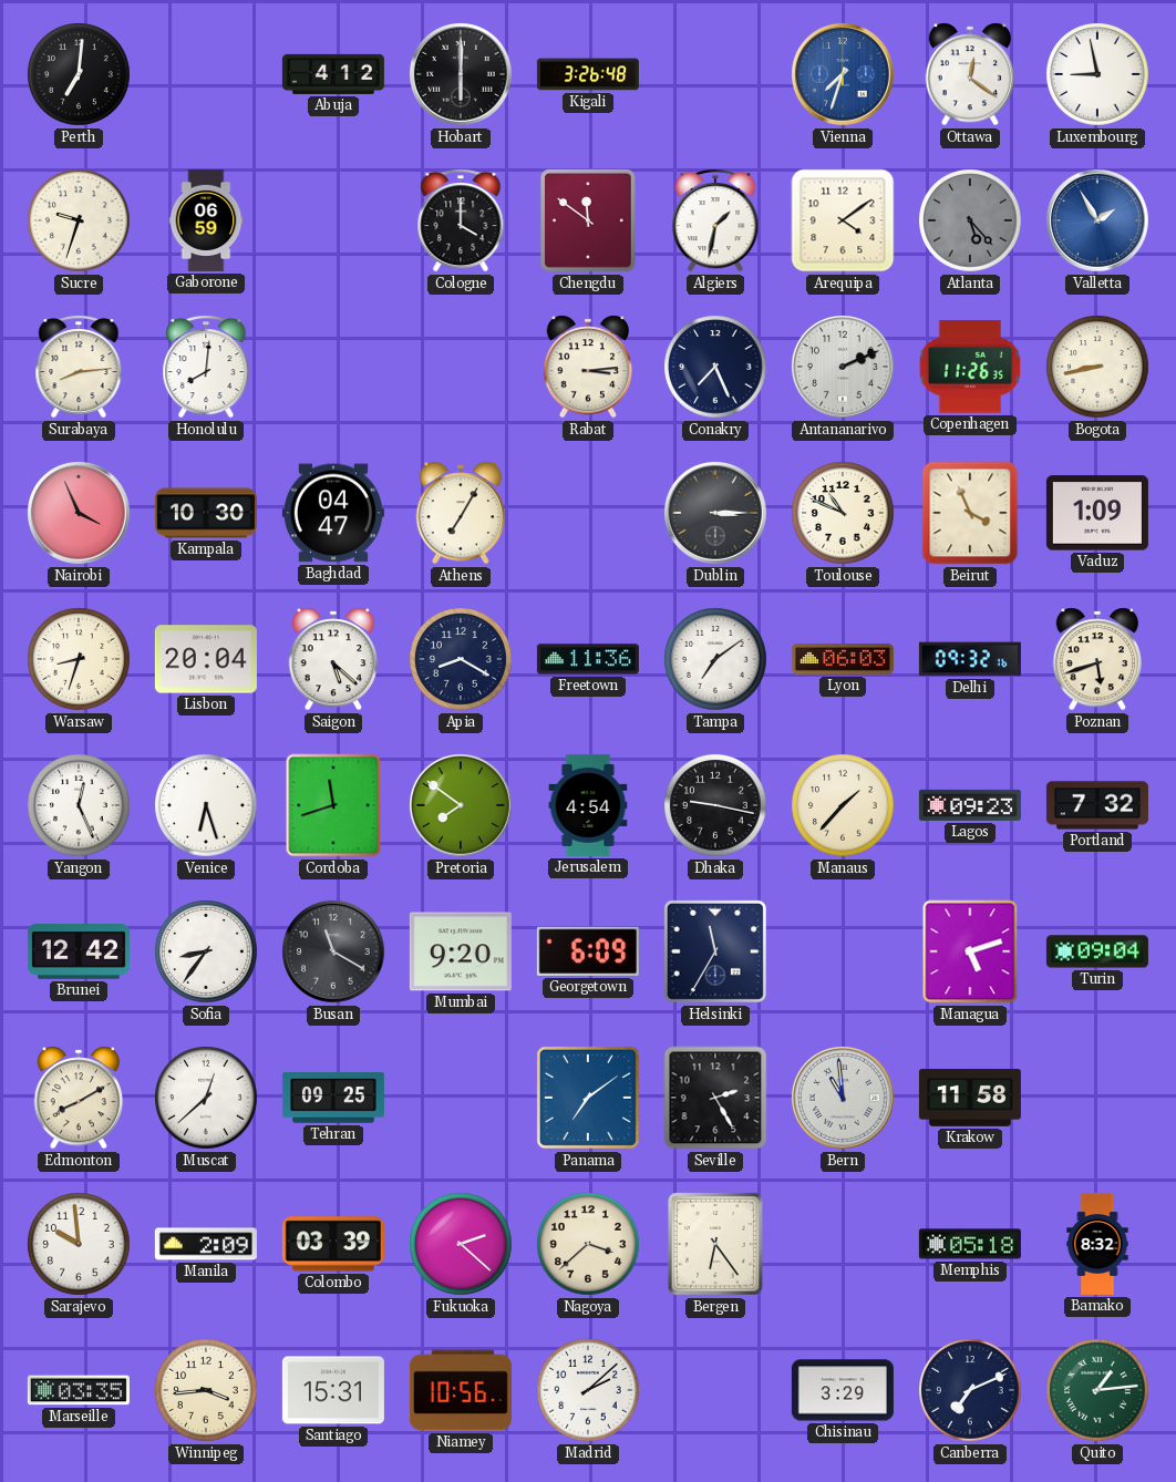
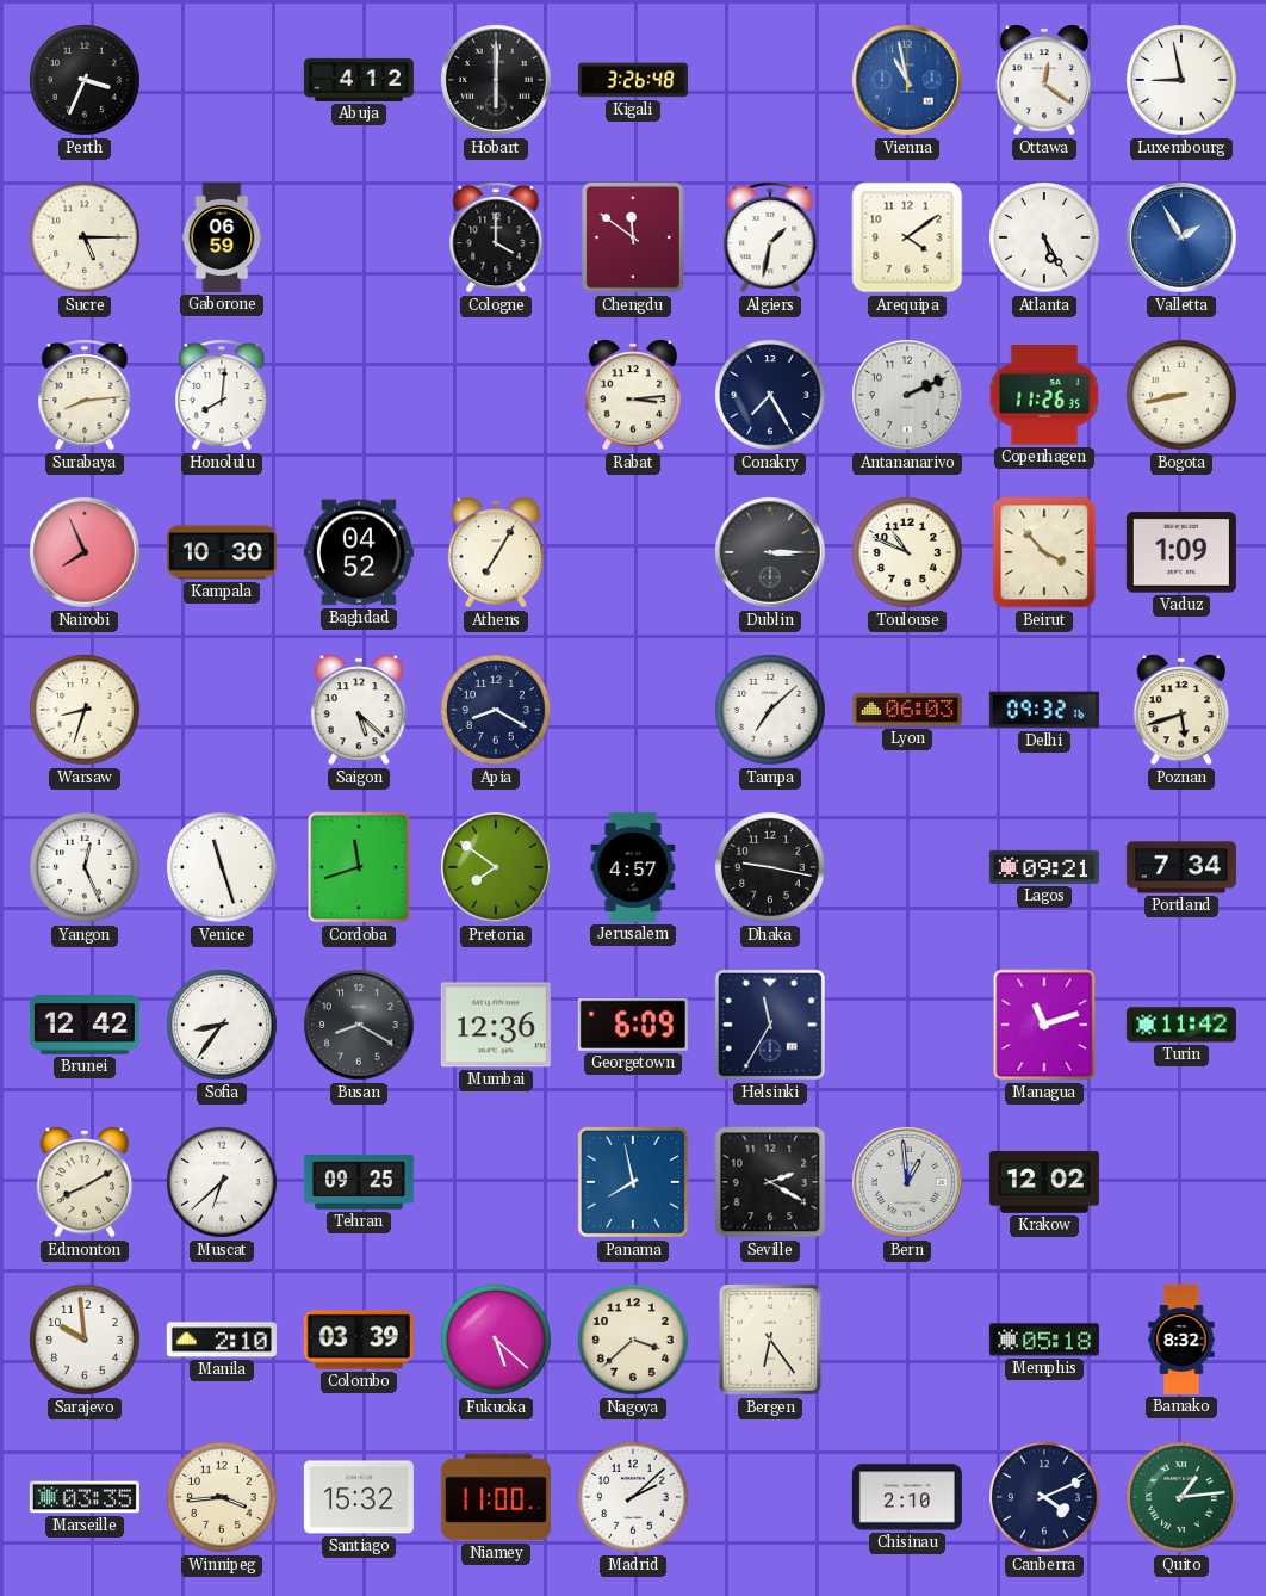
Perth: 7:01 -> 3:34 (85, 80)
Vienna: 7:33 -> 10:58 (908, 81)
Sucre: 9:33 -> 5:15 (85, 237)
Atlanta: 5:23 -> 5:25 (1044, 237)
Atlanta dial: grey -> white (1044, 237)
Conakry: 7:26 -> 7:25 (770, 395)
Nairobi: 3:56 -> 7:56 (86, 553)
Baghdad: 04:47 -> 04:52 (359, 552)
Beirut: 3:56 -> 3:53 (1044, 552)
Lisbon: 20:04 -> none (206, 659)
Freetown: 11:36 -> none (588, 659)
Tampa: 7:09 -> 7:08 (770, 710)
Venice: 6:27 -> 11:27 (222, 867)
Jerusalem: 4:54 -> 4:57 (633, 867)
Manaus: 1:37 -> none (843, 805)
Lagos: 09:23 -> 09:21 (1044, 867)
Portland: 7:32 -> 7:34 (1181, 867)
Busan: 11:20 -> 8:20 (360, 1026)
Mumbai: 9:20 -> 12:36 (496, 1025)
Managua: 5:12 -> 11:12 (1044, 1025)
Turin: 09:04 -> 11:42 (1181, 1025)
Muscat: 12:38 -> 6:38 (222, 1182)
Panama: 7:09 -> 7:58 (633, 1182)
Seville: 2:25 -> 2:20 (770, 1182)
Bern: 10:59 -> 12:59 (908, 1183)
Krakow: 11:58 -> 12:02 (1044, 1183)
Manila: 2:09 -> 2:10 (222, 1340)
Fukuoka: 2:22 -> 5:22 (496, 1340)
Santiago: 15:31 -> 15:32 (359, 1497)
Niamey: 10:56 -> 11:00 (496, 1497)
Chisinau: 3:29 -> 2:10 (907, 1497)
Canberra: 7:11 -> 4:11 (1044, 1497)
